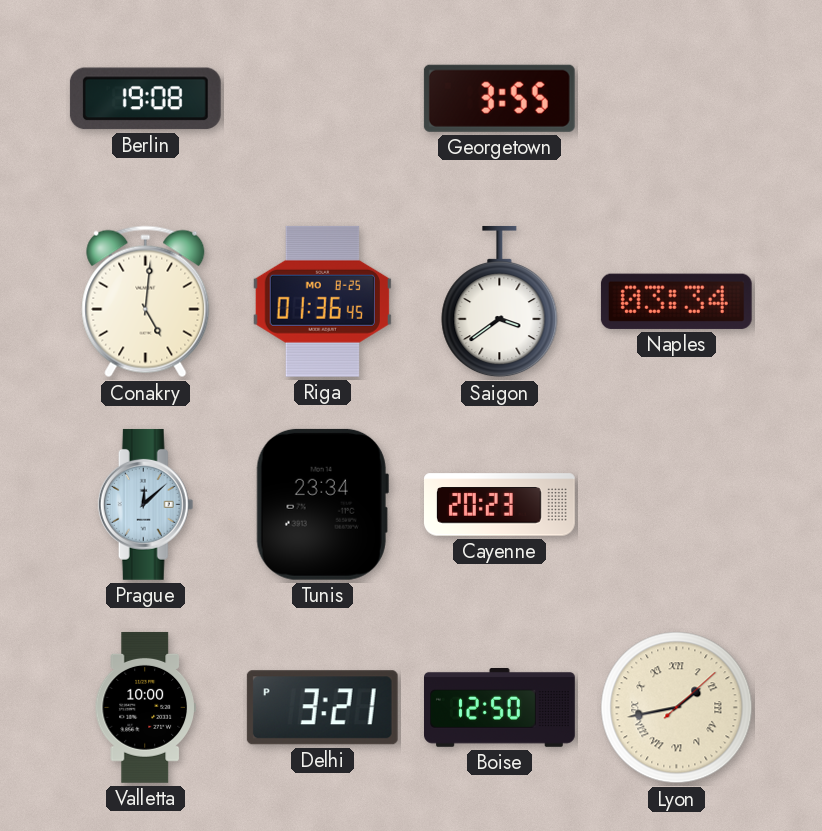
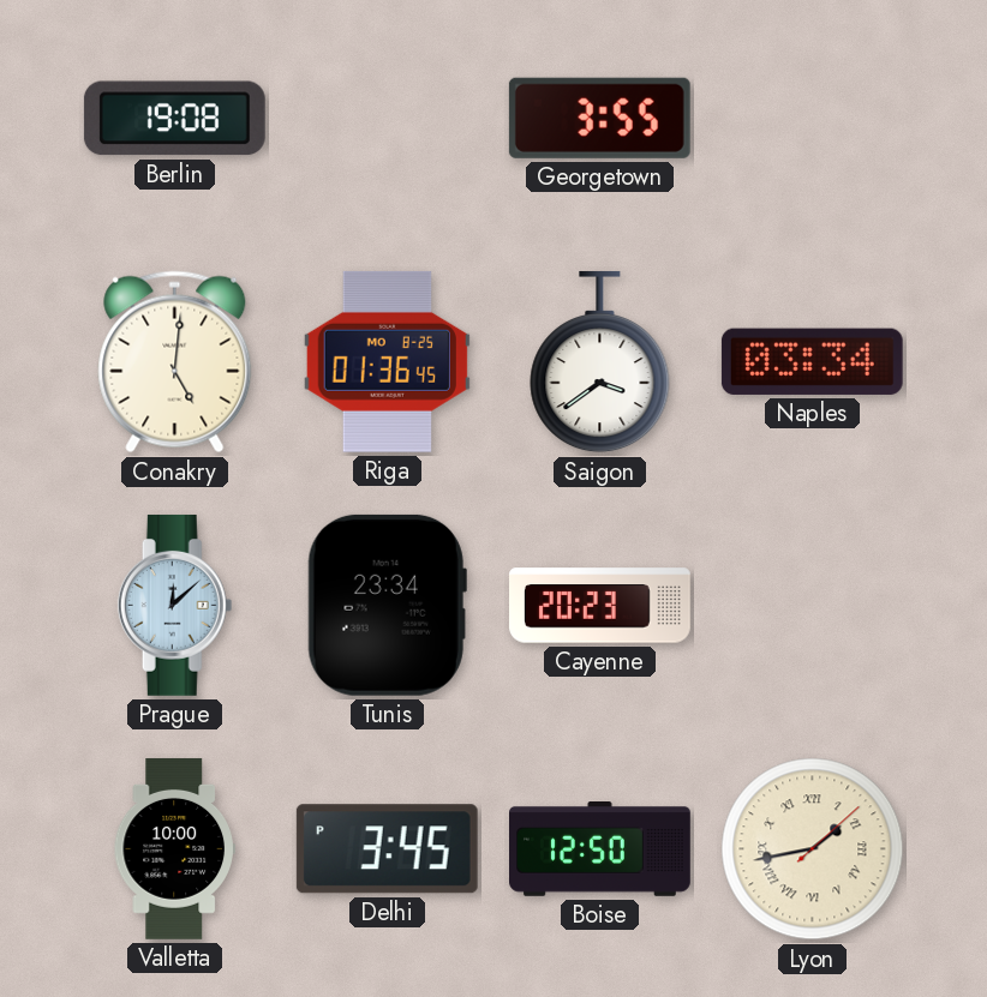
Delhi: 3:21 -> 3:45 (387, 849)
